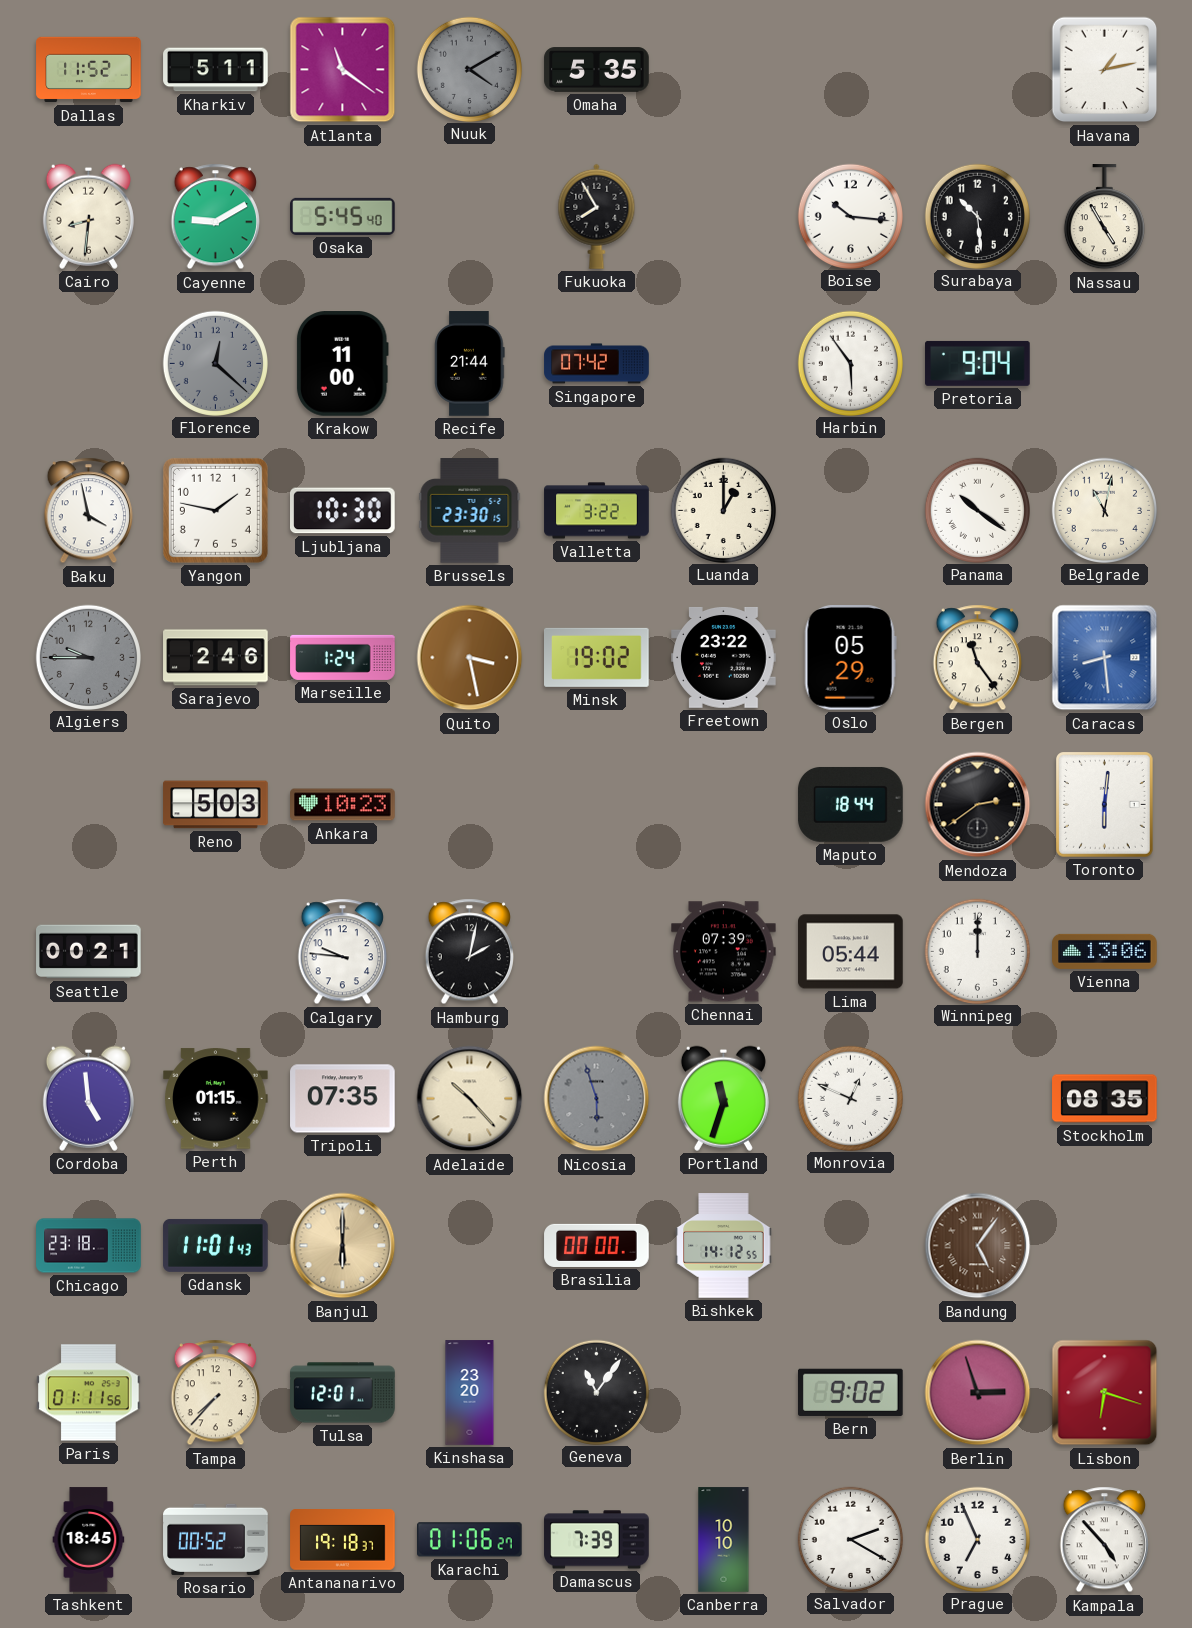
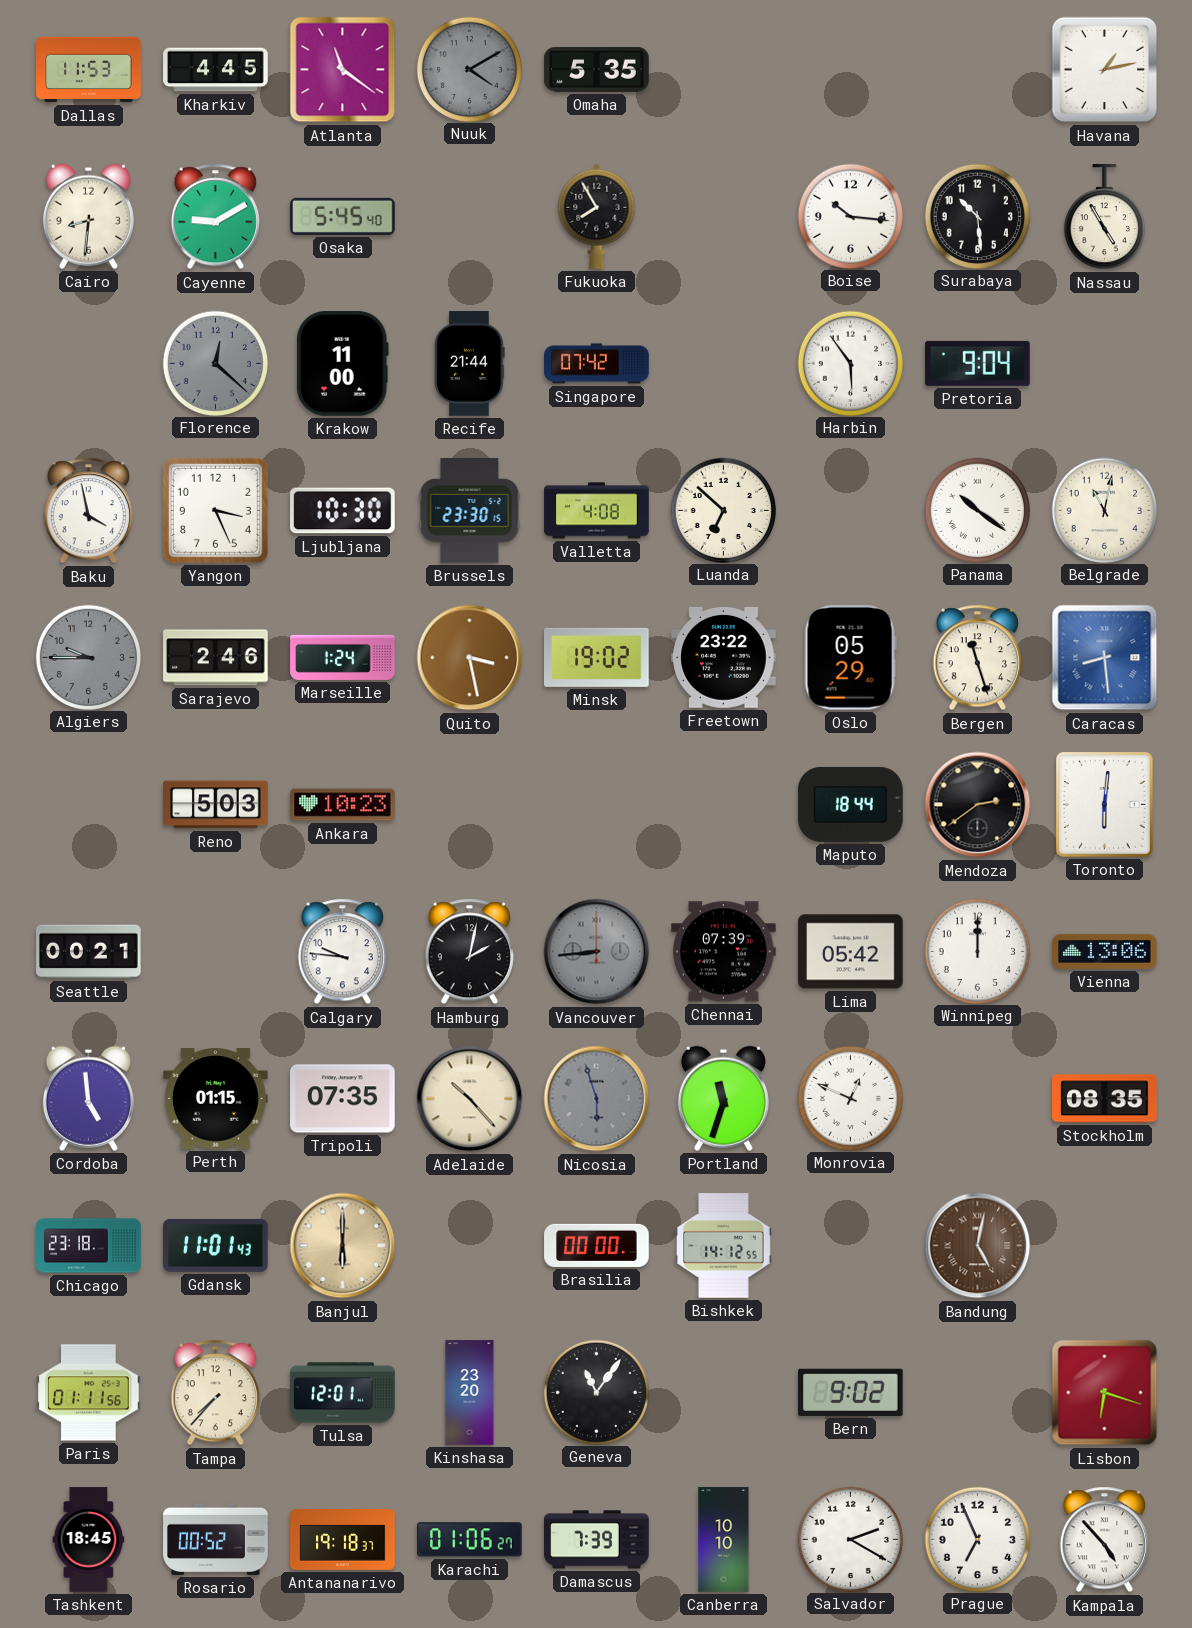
Dallas: 11:52 -> 11:53 (89, 70)
Kharkiv: 5:11 -> 4:45 (216, 70)
Yangon: 1:47 -> 3:26 (215, 510)
Valletta: 3:22 -> 4:08 (597, 511)
Luanda: 1:00 -> 6:52 (723, 510)
Bergen: 11:24 -> 11:27 (977, 658)
Vancouver: none -> 8:44 (597, 952)
Lima: 05:44 -> 05:42 (851, 952)
Bandung: 5:06 -> 5:02 (978, 1246)
Berlin: 2:57 -> none (978, 1393)
